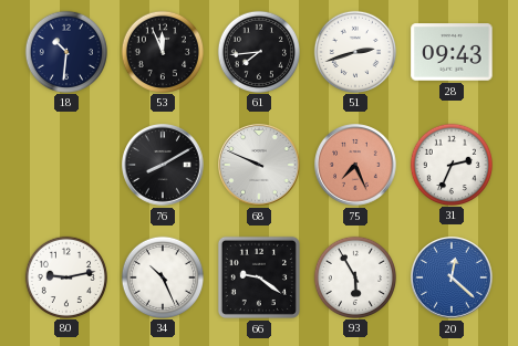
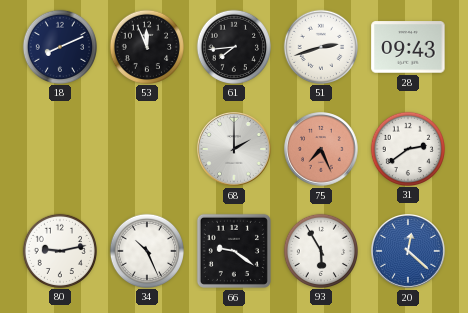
18: 10:31 -> 8:11 (59, 46)
76: 8:10 -> none (164, 166)
68: 9:49 -> 2:00 (235, 150)
31: 2:34 -> 2:39 (407, 148)
